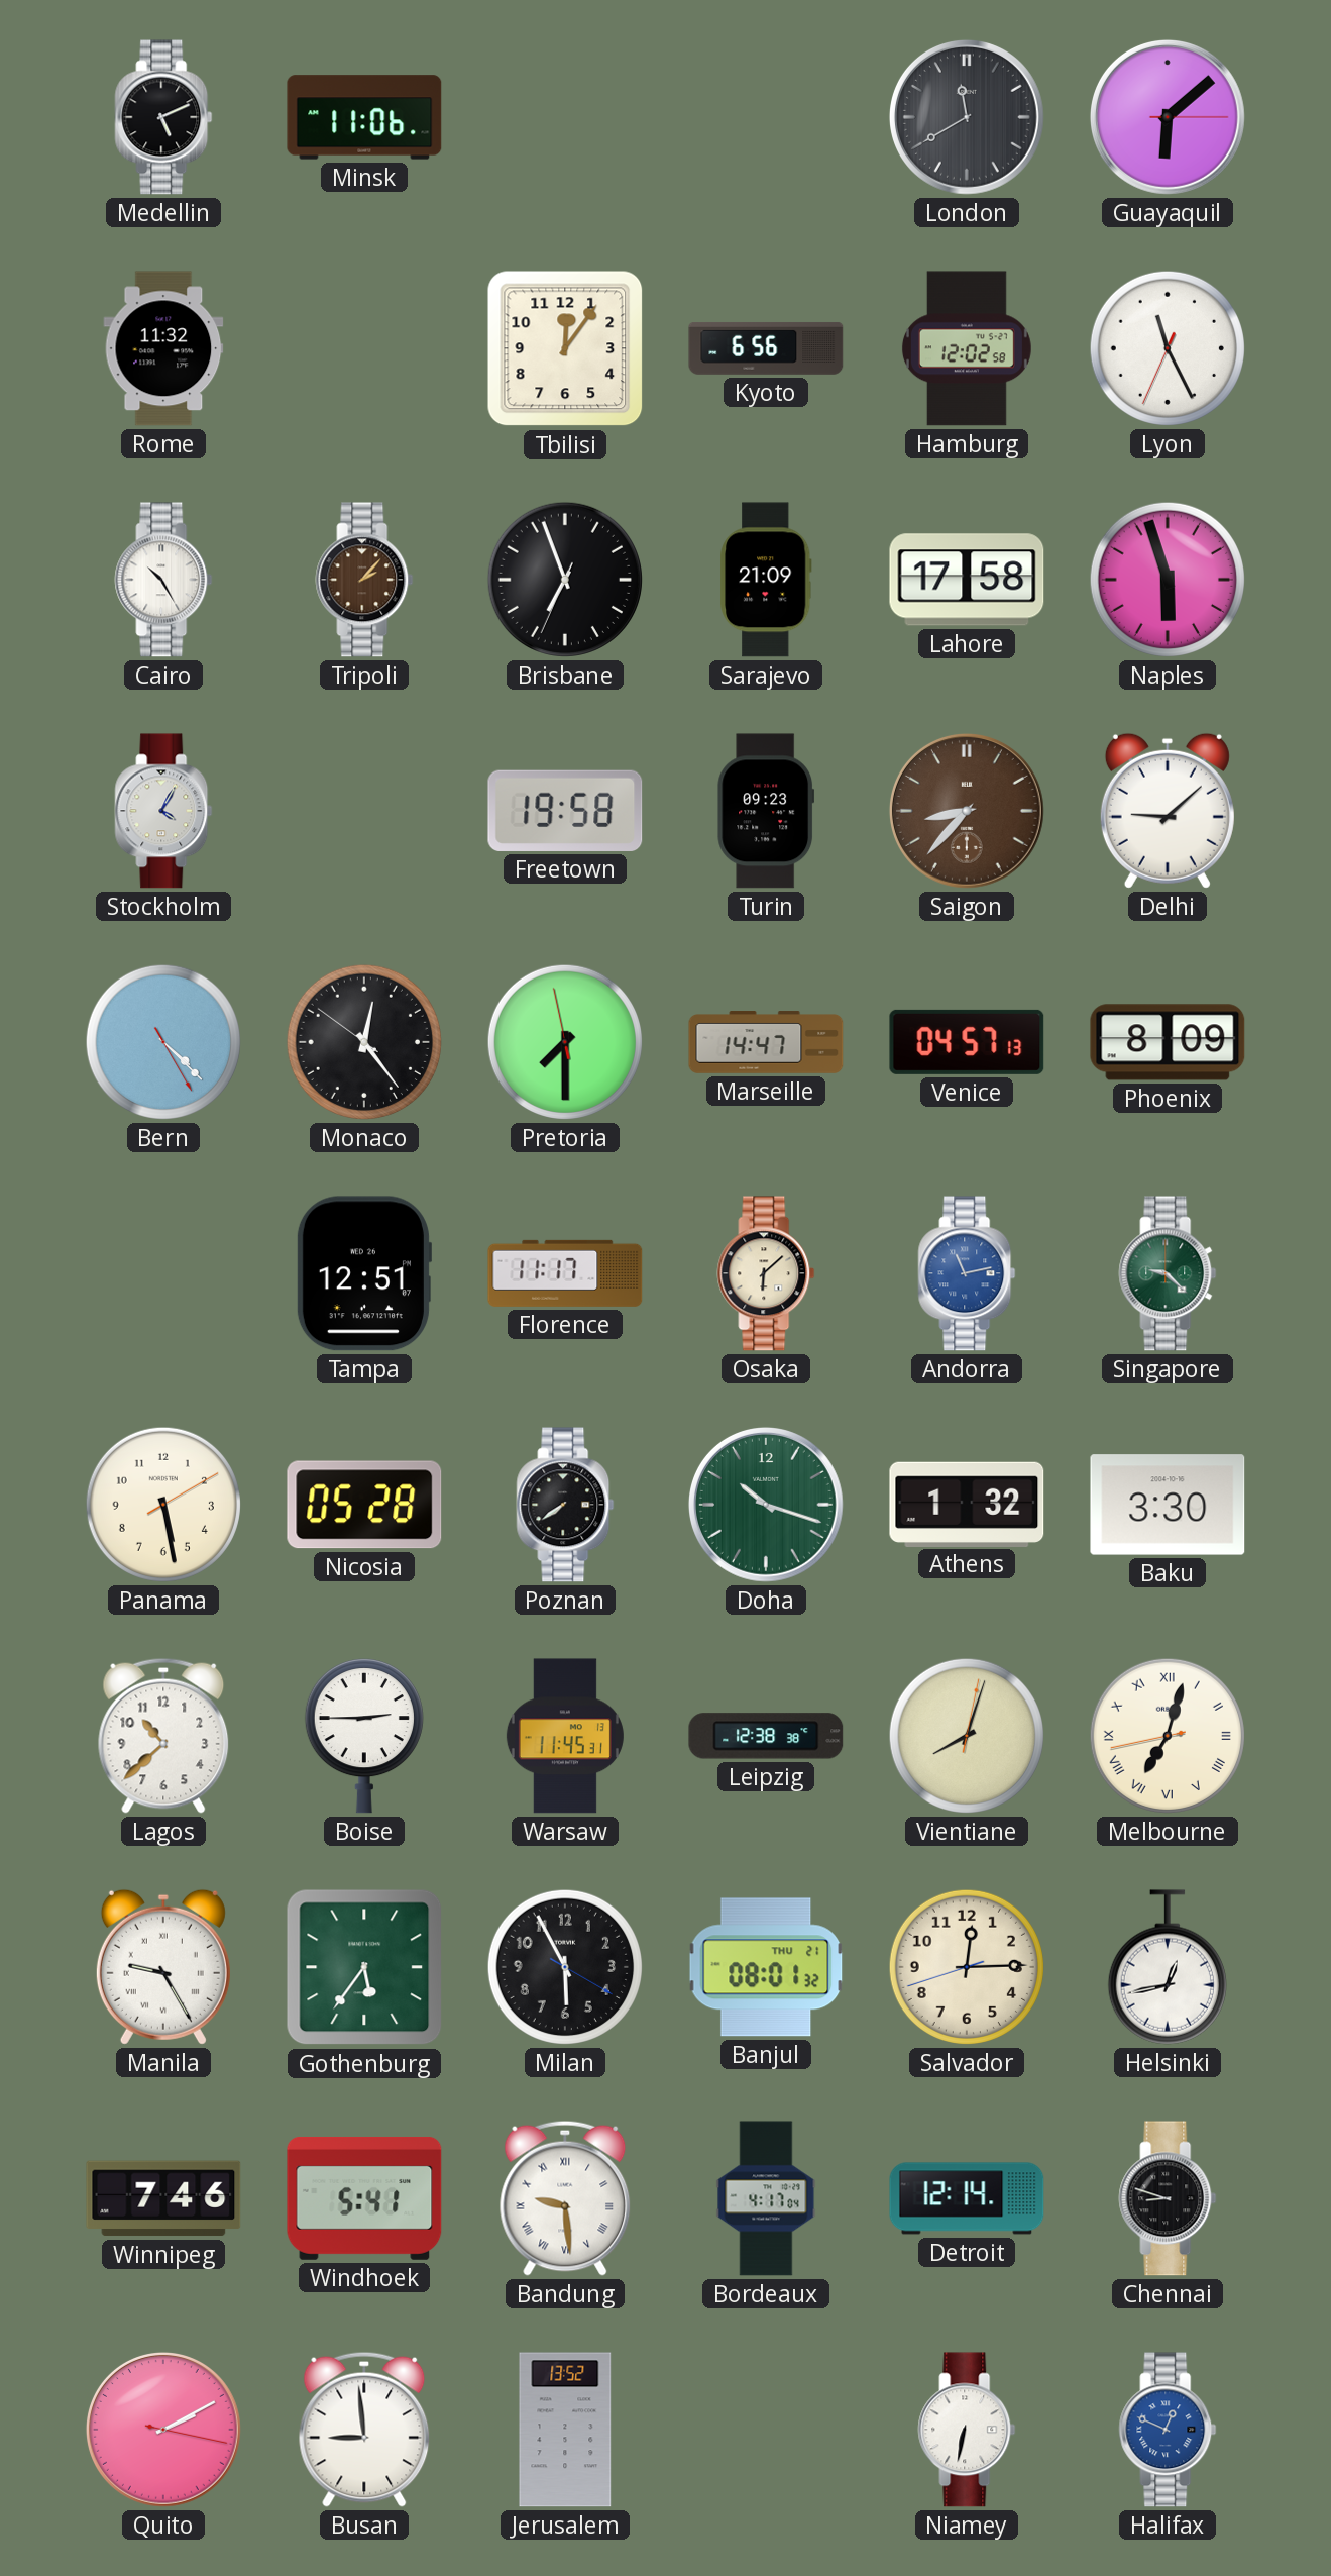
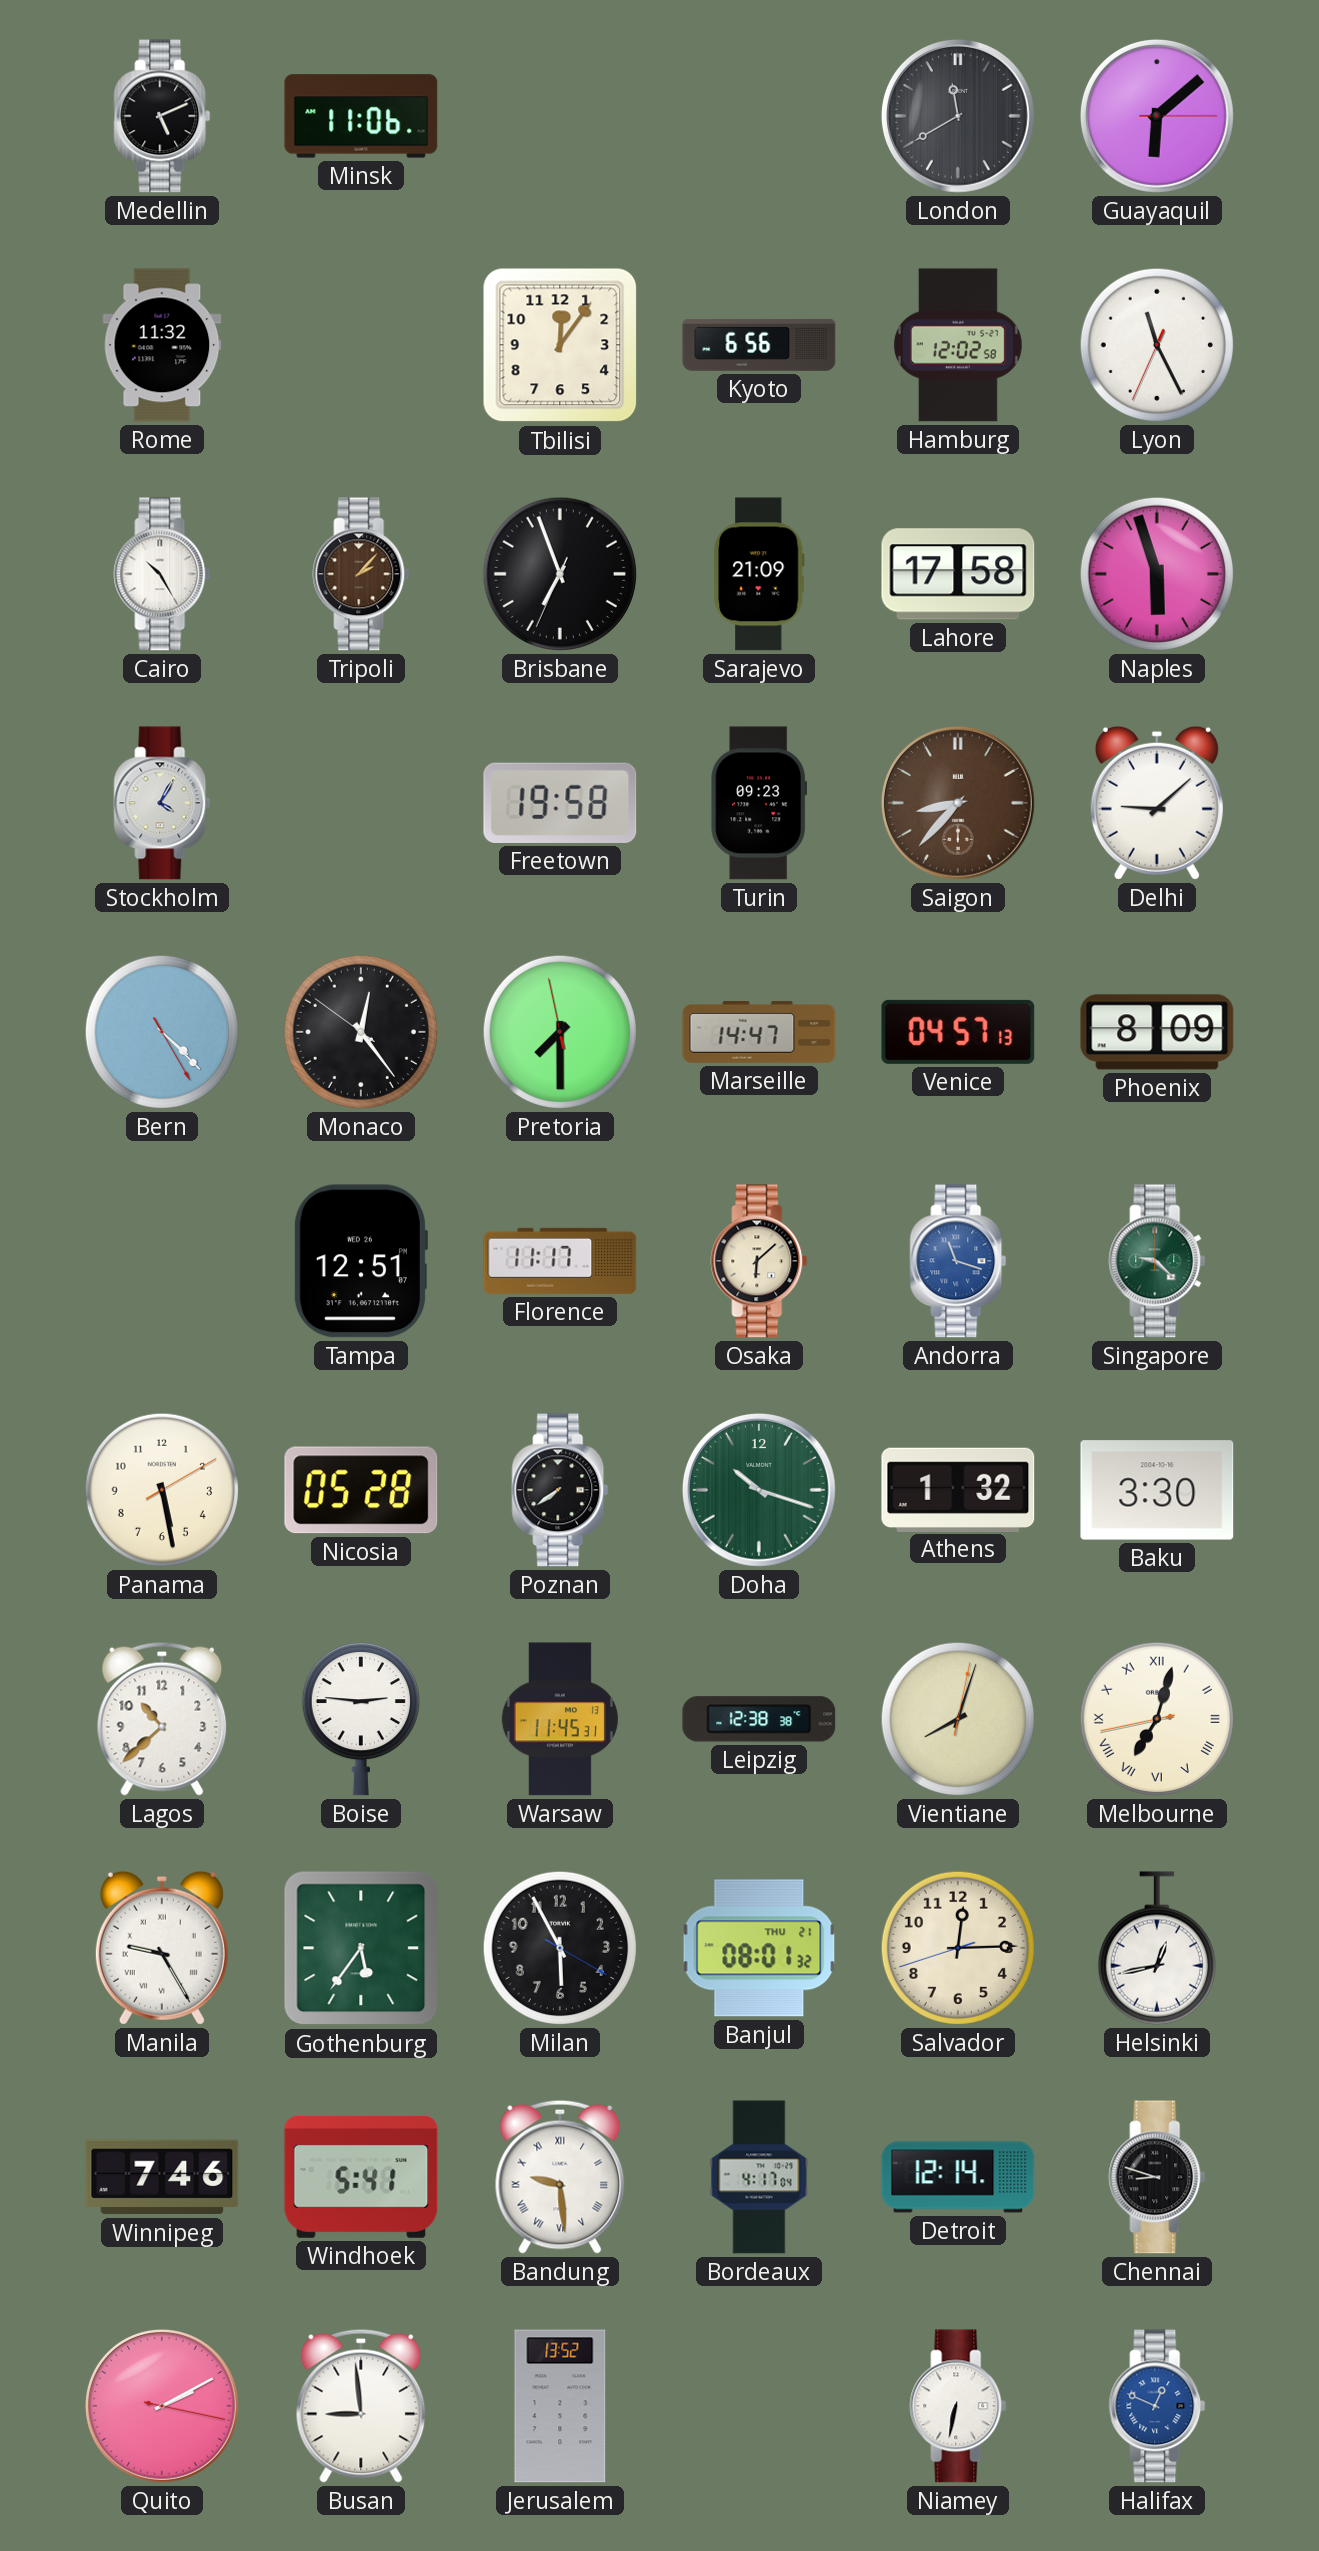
Andorra: 11:13 -> 11:18 (958, 1261)
Boise: 2:45 -> 2:46 (361, 1719)
